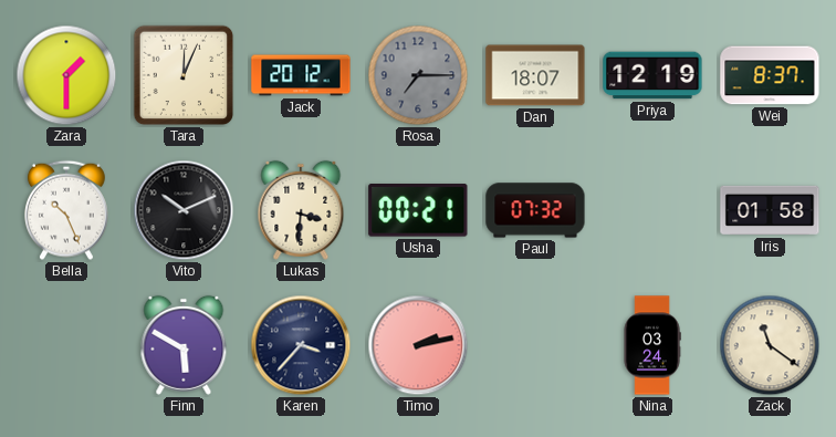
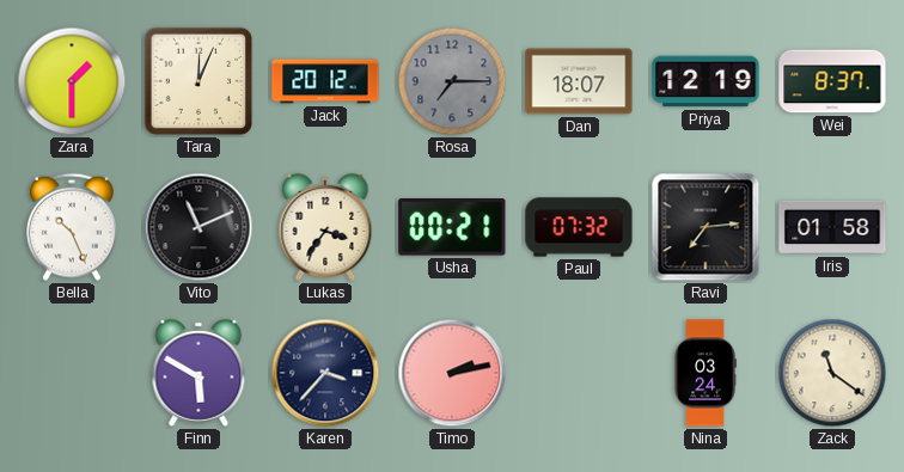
Vito: 10:11 -> 11:11 (198, 227)
Lukas: 3:31 -> 3:36 (325, 227)
Ravi: none -> 7:14 (706, 227)
